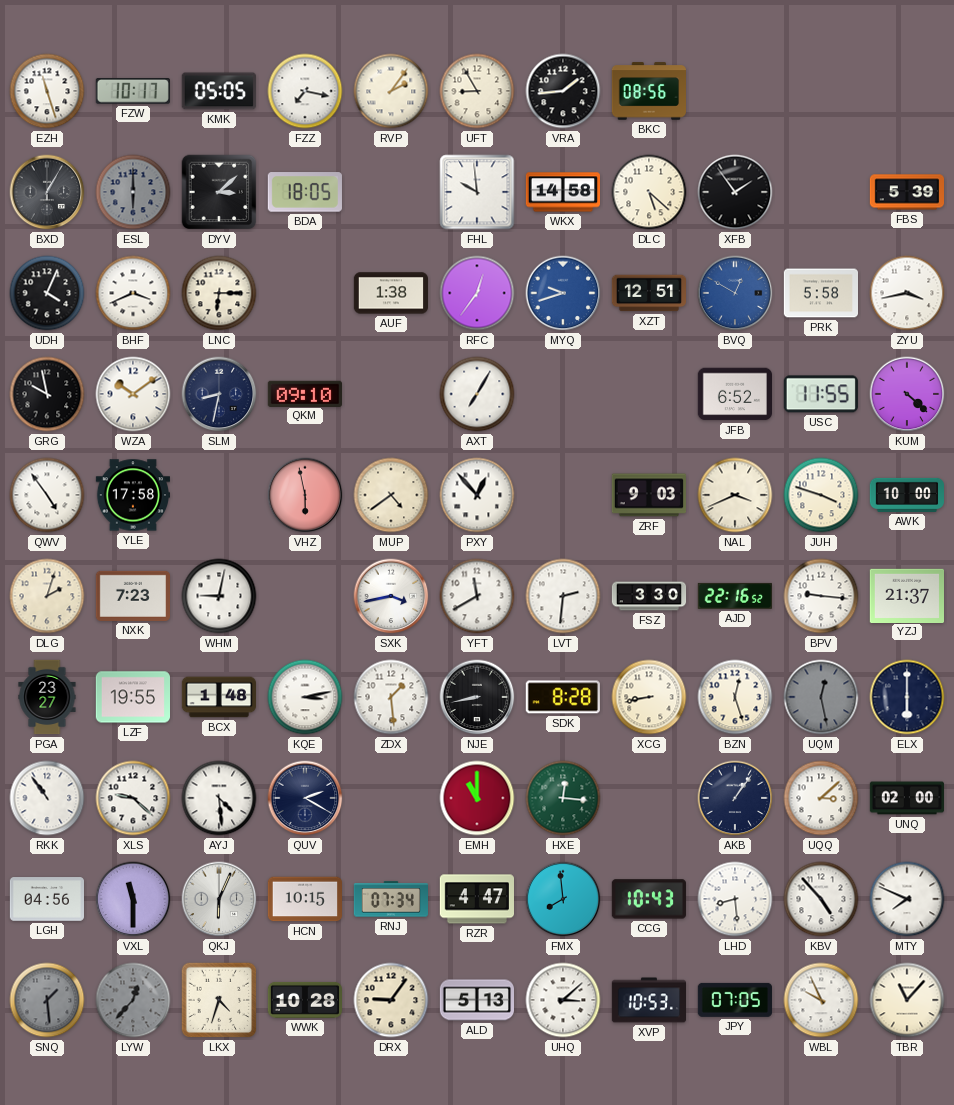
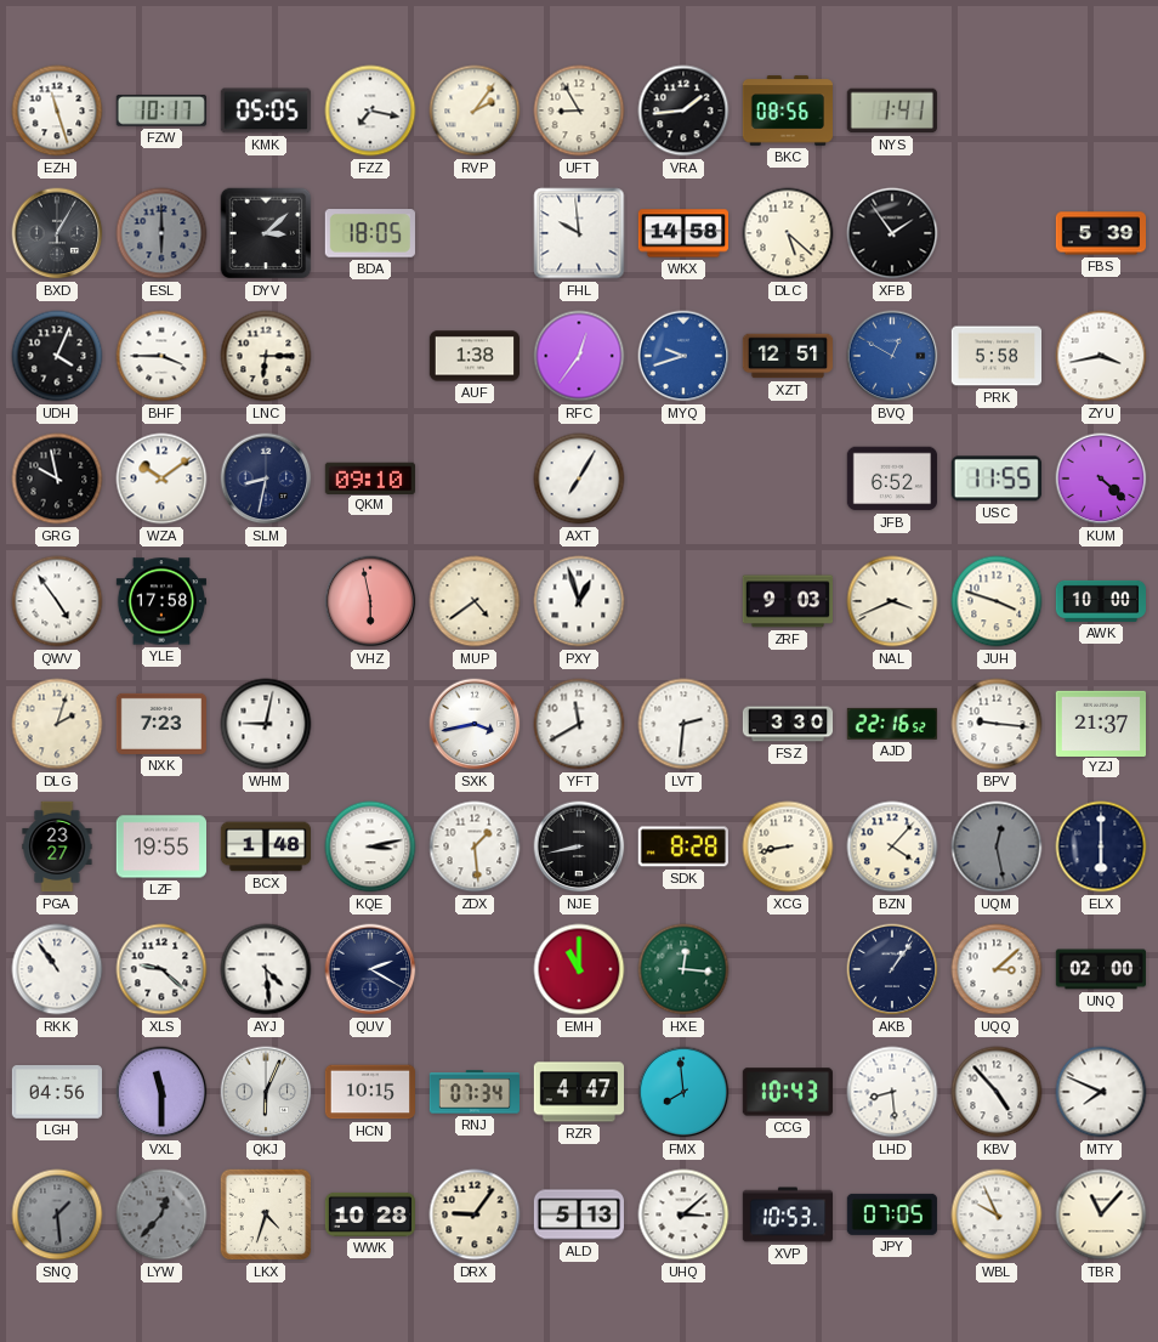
NYS: none -> 1:41 (892, 111)
BHF: 3:41 -> 3:45 (161, 356)
PXY: 12:53 -> 12:57 (579, 601)
BZN: 12:27 -> 4:07 (892, 846)
